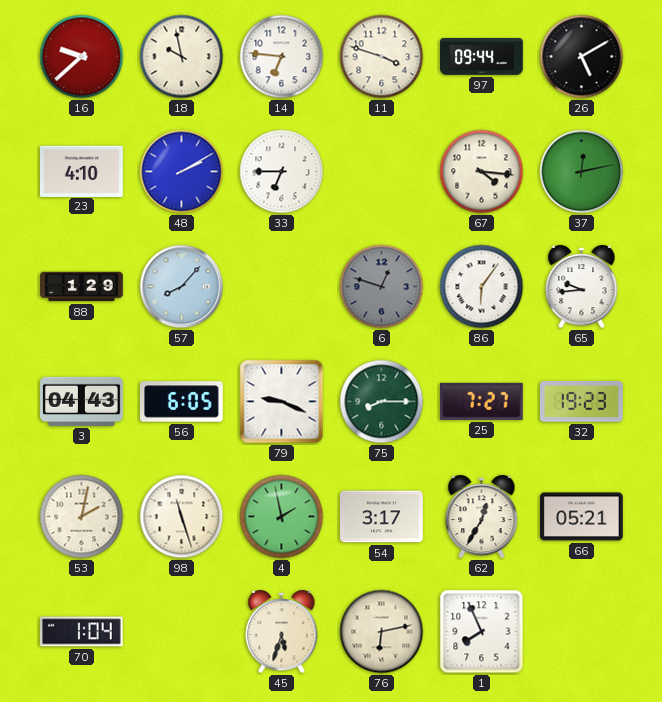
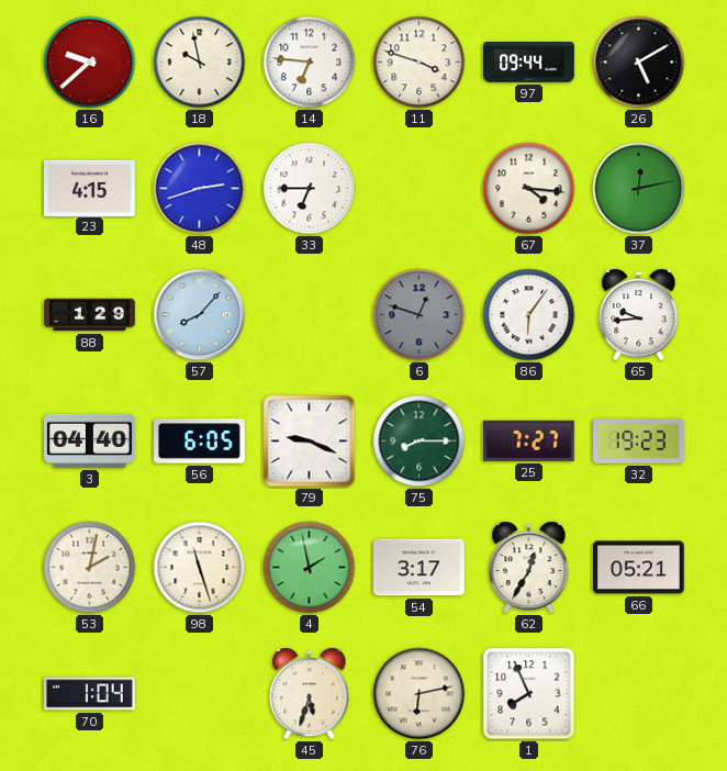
23: 4:10 -> 4:15 (90, 188)
48: 2:10 -> 2:42 (200, 189)
3: 04:43 -> 04:40 (90, 440)
